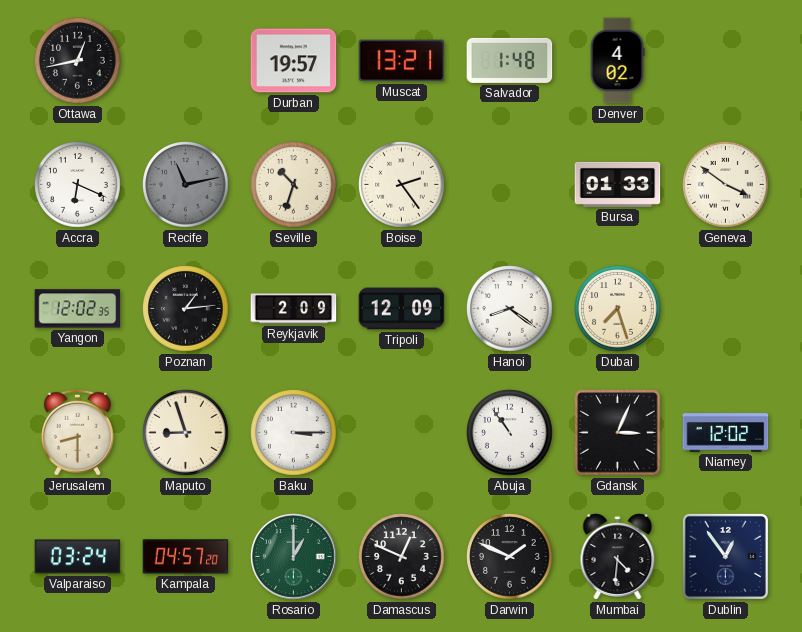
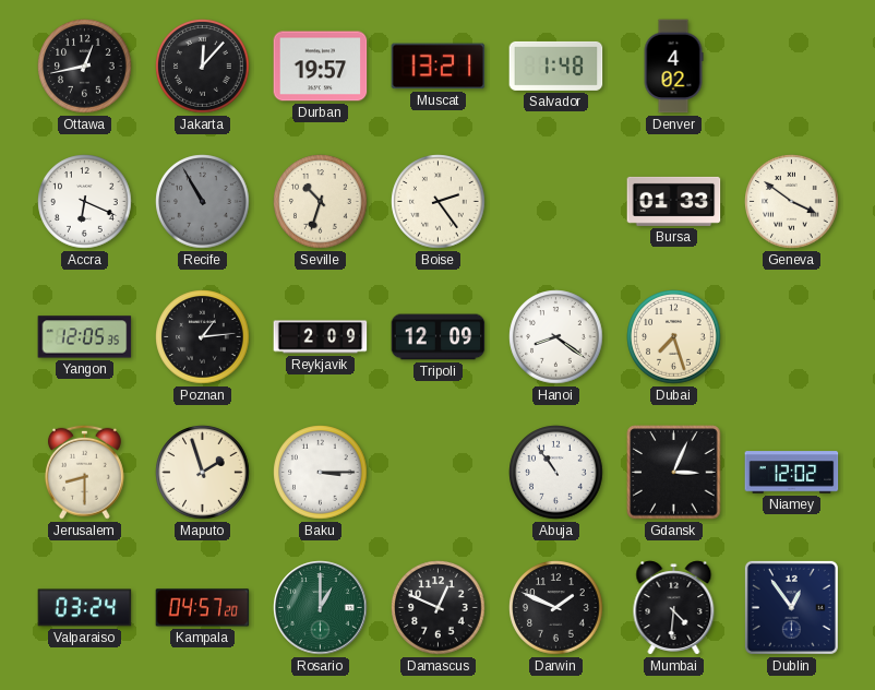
Jakarta: none -> 12:07 (203, 67)
Recife: 11:13 -> 10:55 (203, 202)
Yangon: 12:02 -> 12:05 (85, 337)
Maputo: 8:57 -> 1:57 (203, 473)
